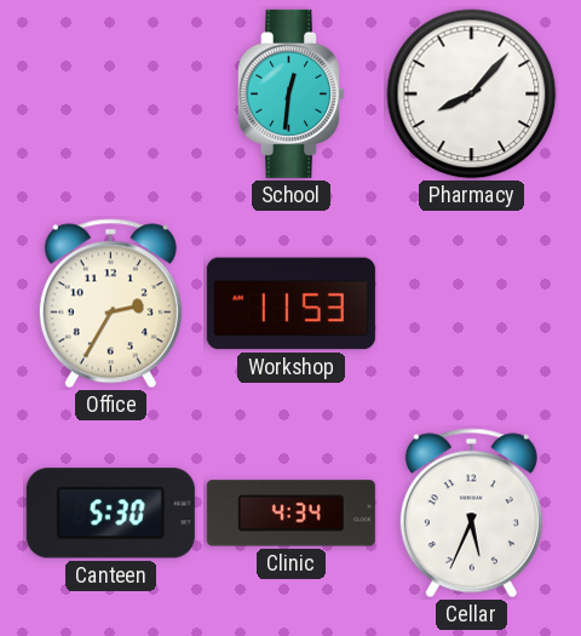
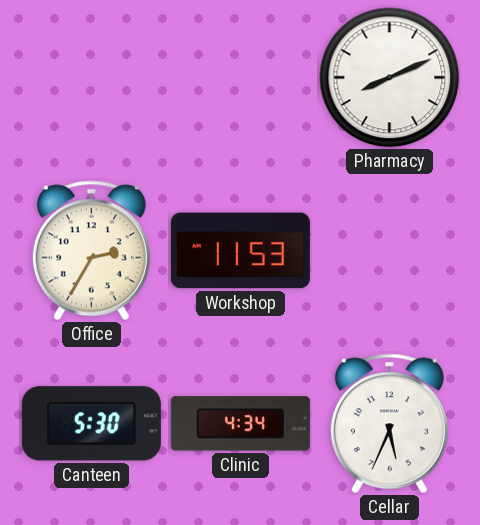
School: 12:31 -> none (290, 93)
Pharmacy: 8:07 -> 8:11 (390, 78)
